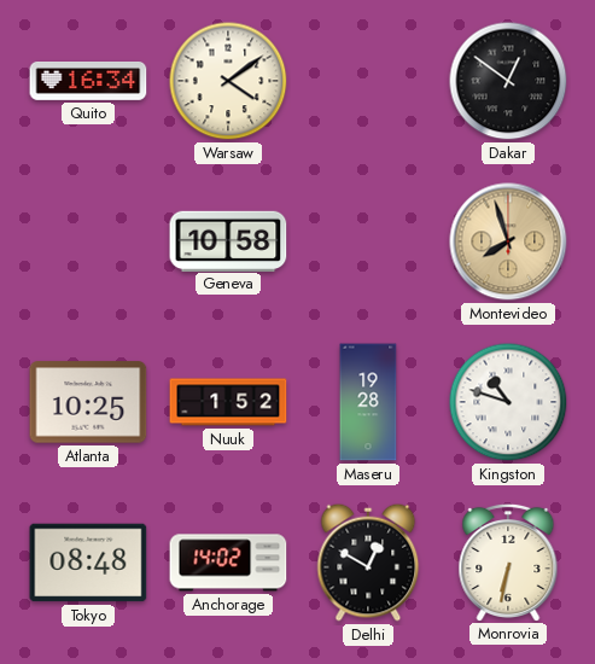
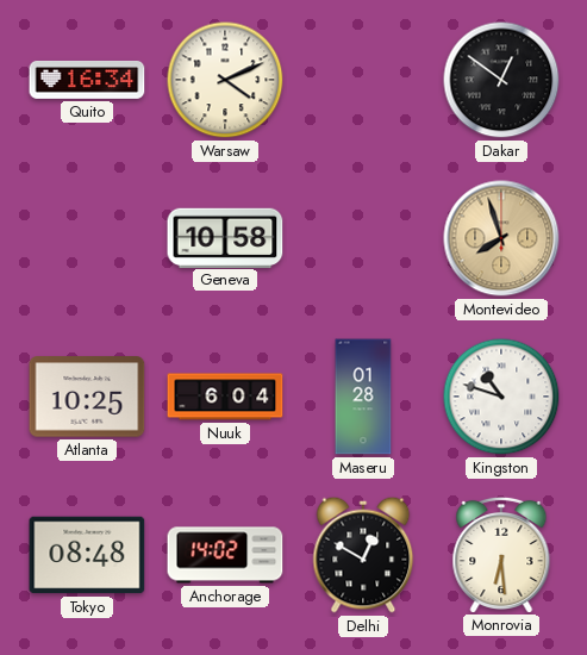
Warsaw: 4:09 -> 4:11 (225, 80)
Nuuk: 1:52 -> 6:04 (225, 397)
Maseru: 19:28 -> 01:28 (363, 397)
Monrovia: 6:32 -> 6:29 (501, 554)
